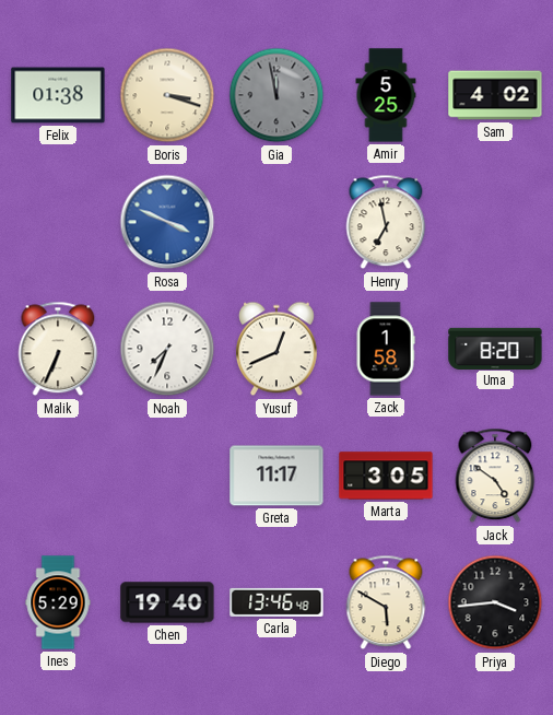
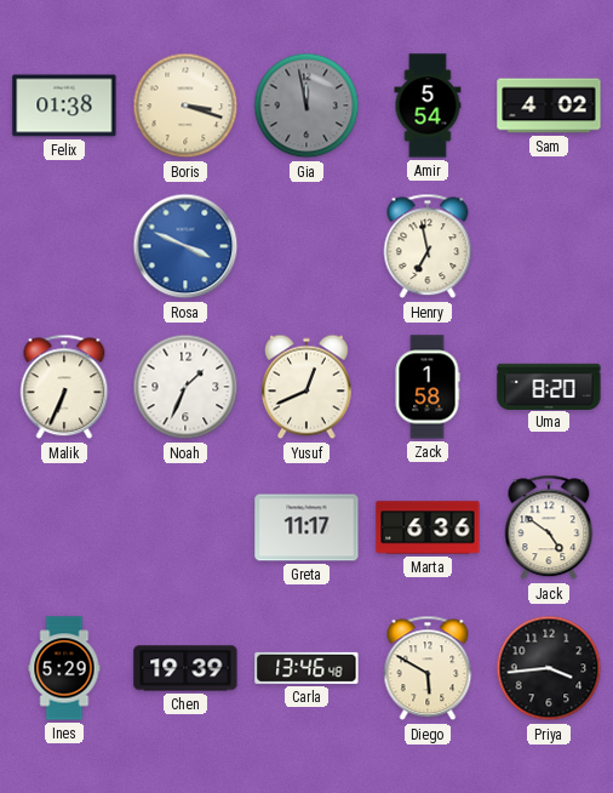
Amir: 5:25 -> 5:54 (428, 105)
Noah: 7:34 -> 1:34 (185, 387)
Marta: 3:05 -> 6:36 (428, 527)
Chen: 19:40 -> 19:39 (185, 668)
